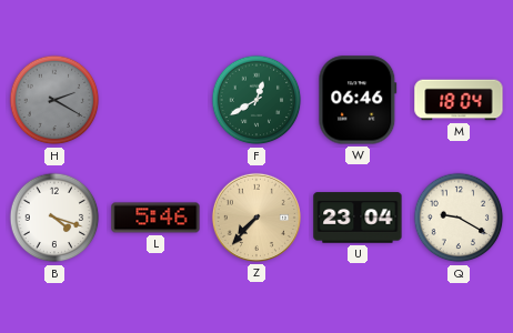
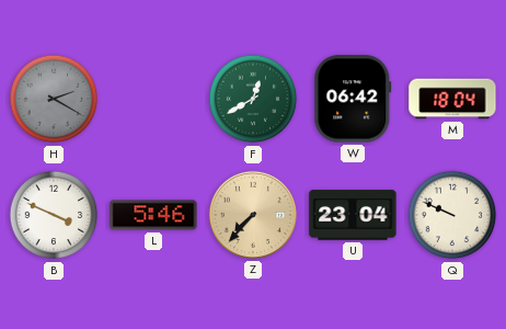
W: 06:46 -> 06:42 (353, 99)
B: 4:18 -> 3:49 (54, 215)
Q: 9:20 -> 9:49 (452, 215)
